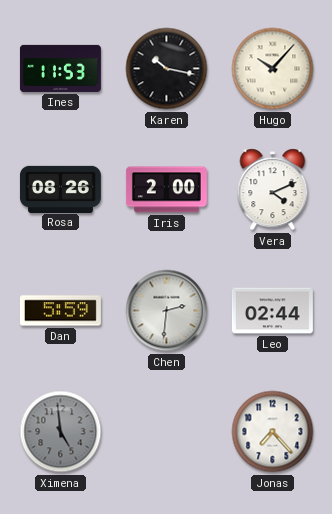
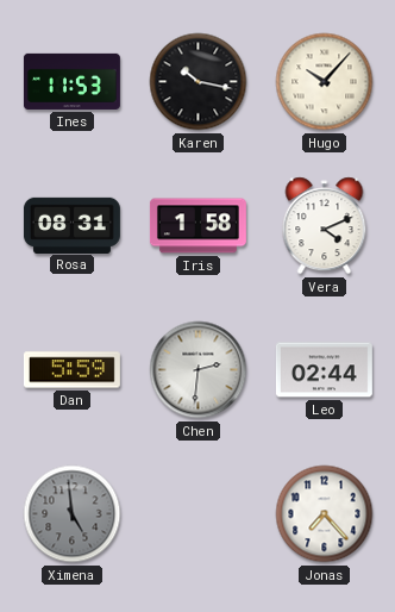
Rosa: 08:26 -> 08:31 (71, 225)
Iris: 2:00 -> 1:58 (197, 226)
